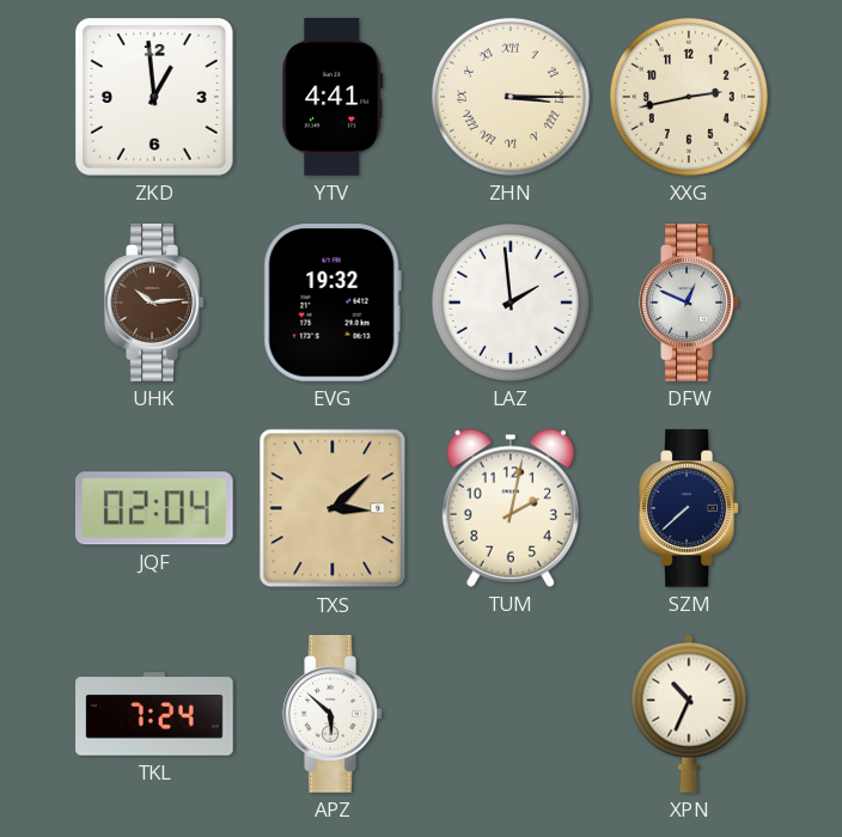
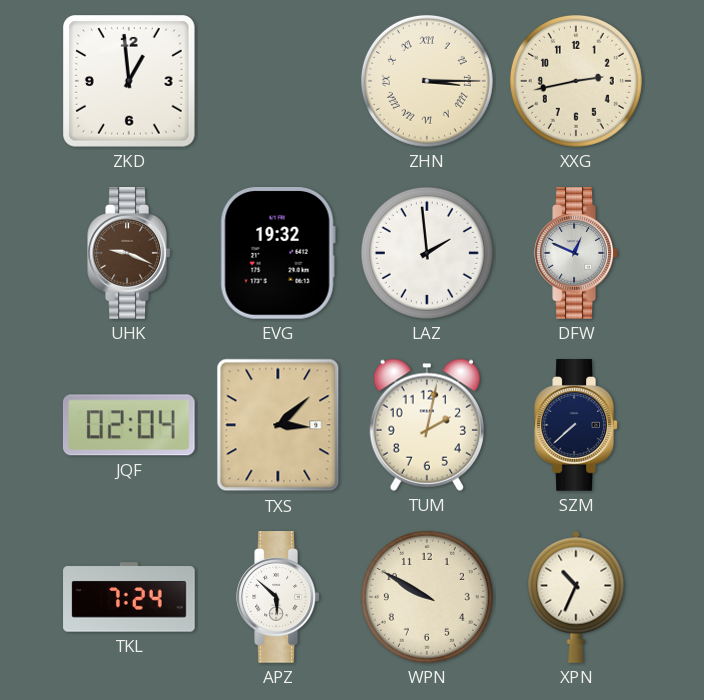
YTV: 4:41 -> none (332, 97)
UHK: 10:14 -> 9:19 (129, 253)
WPN: none -> 9:50 (427, 597)
